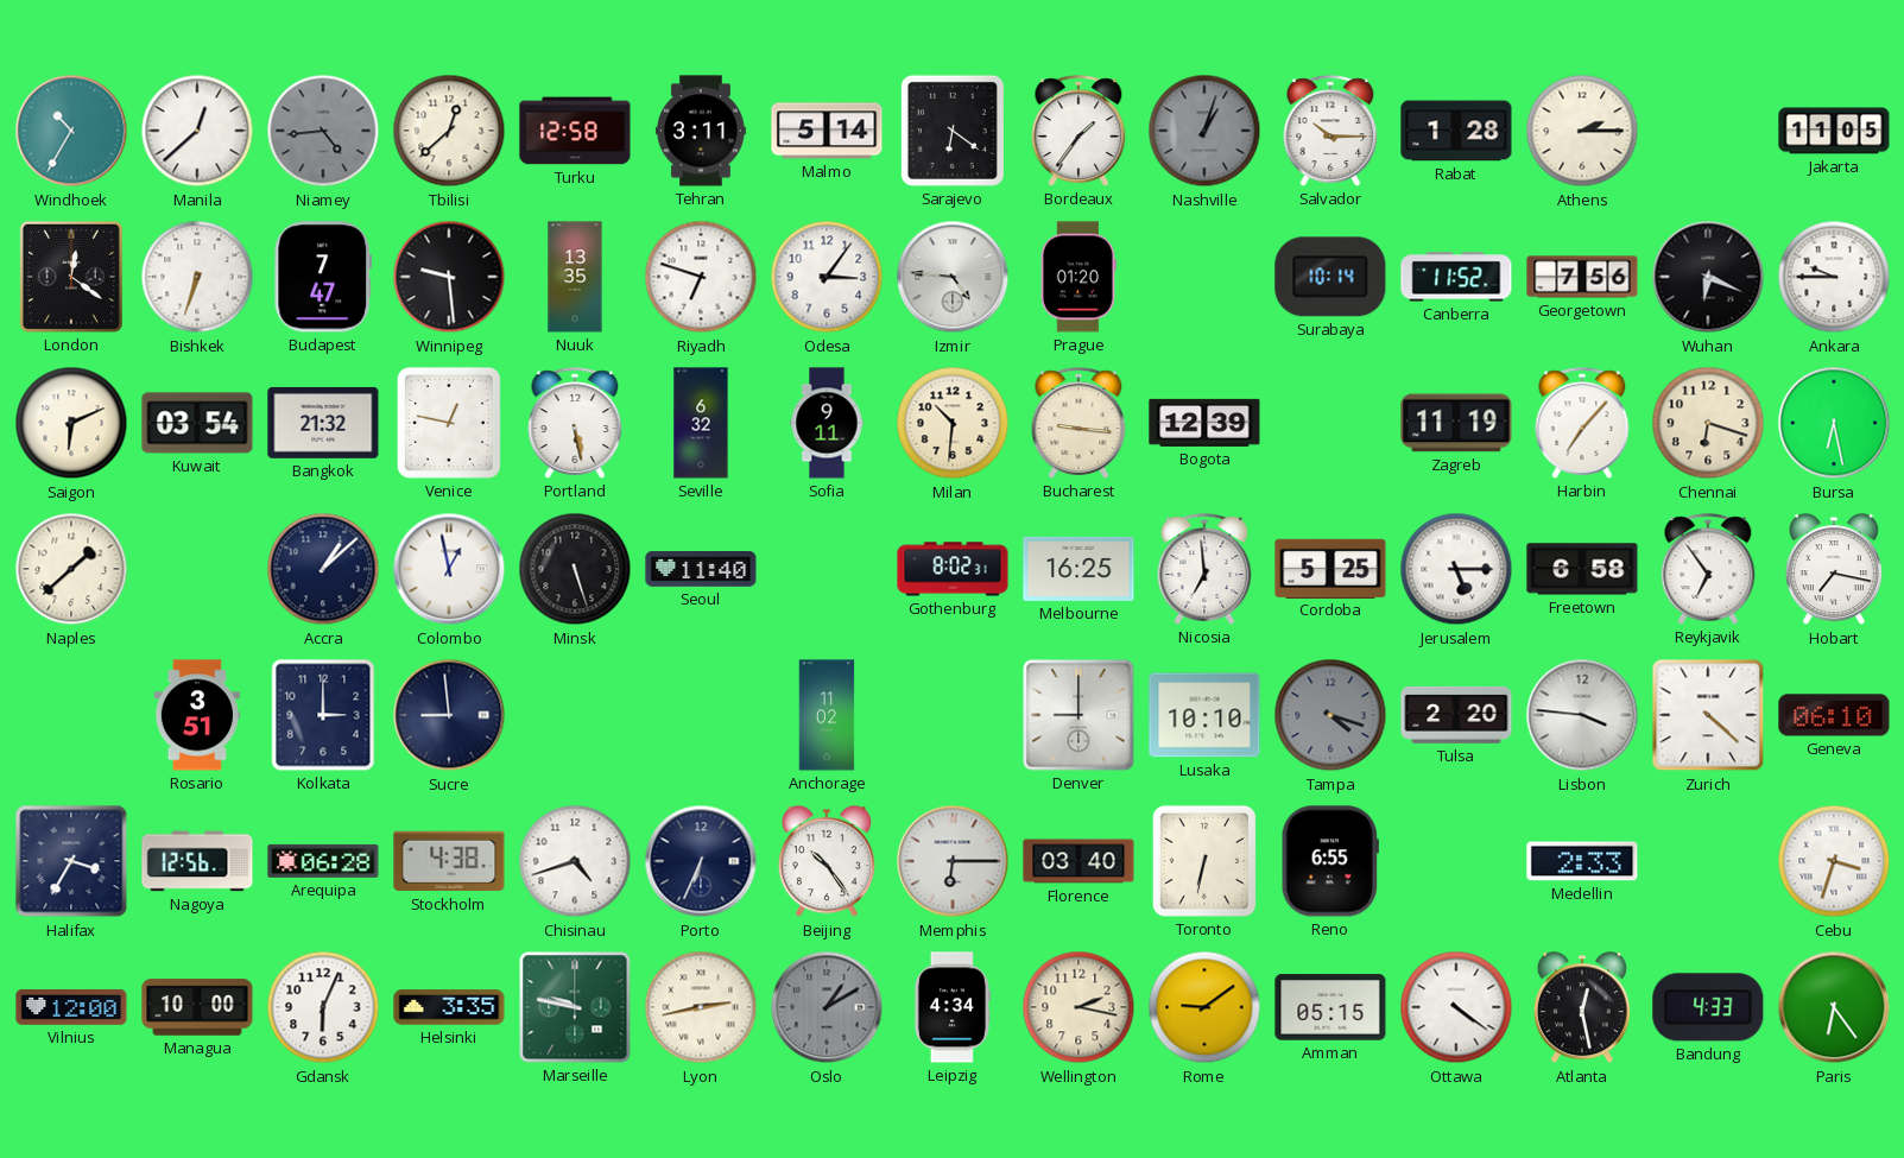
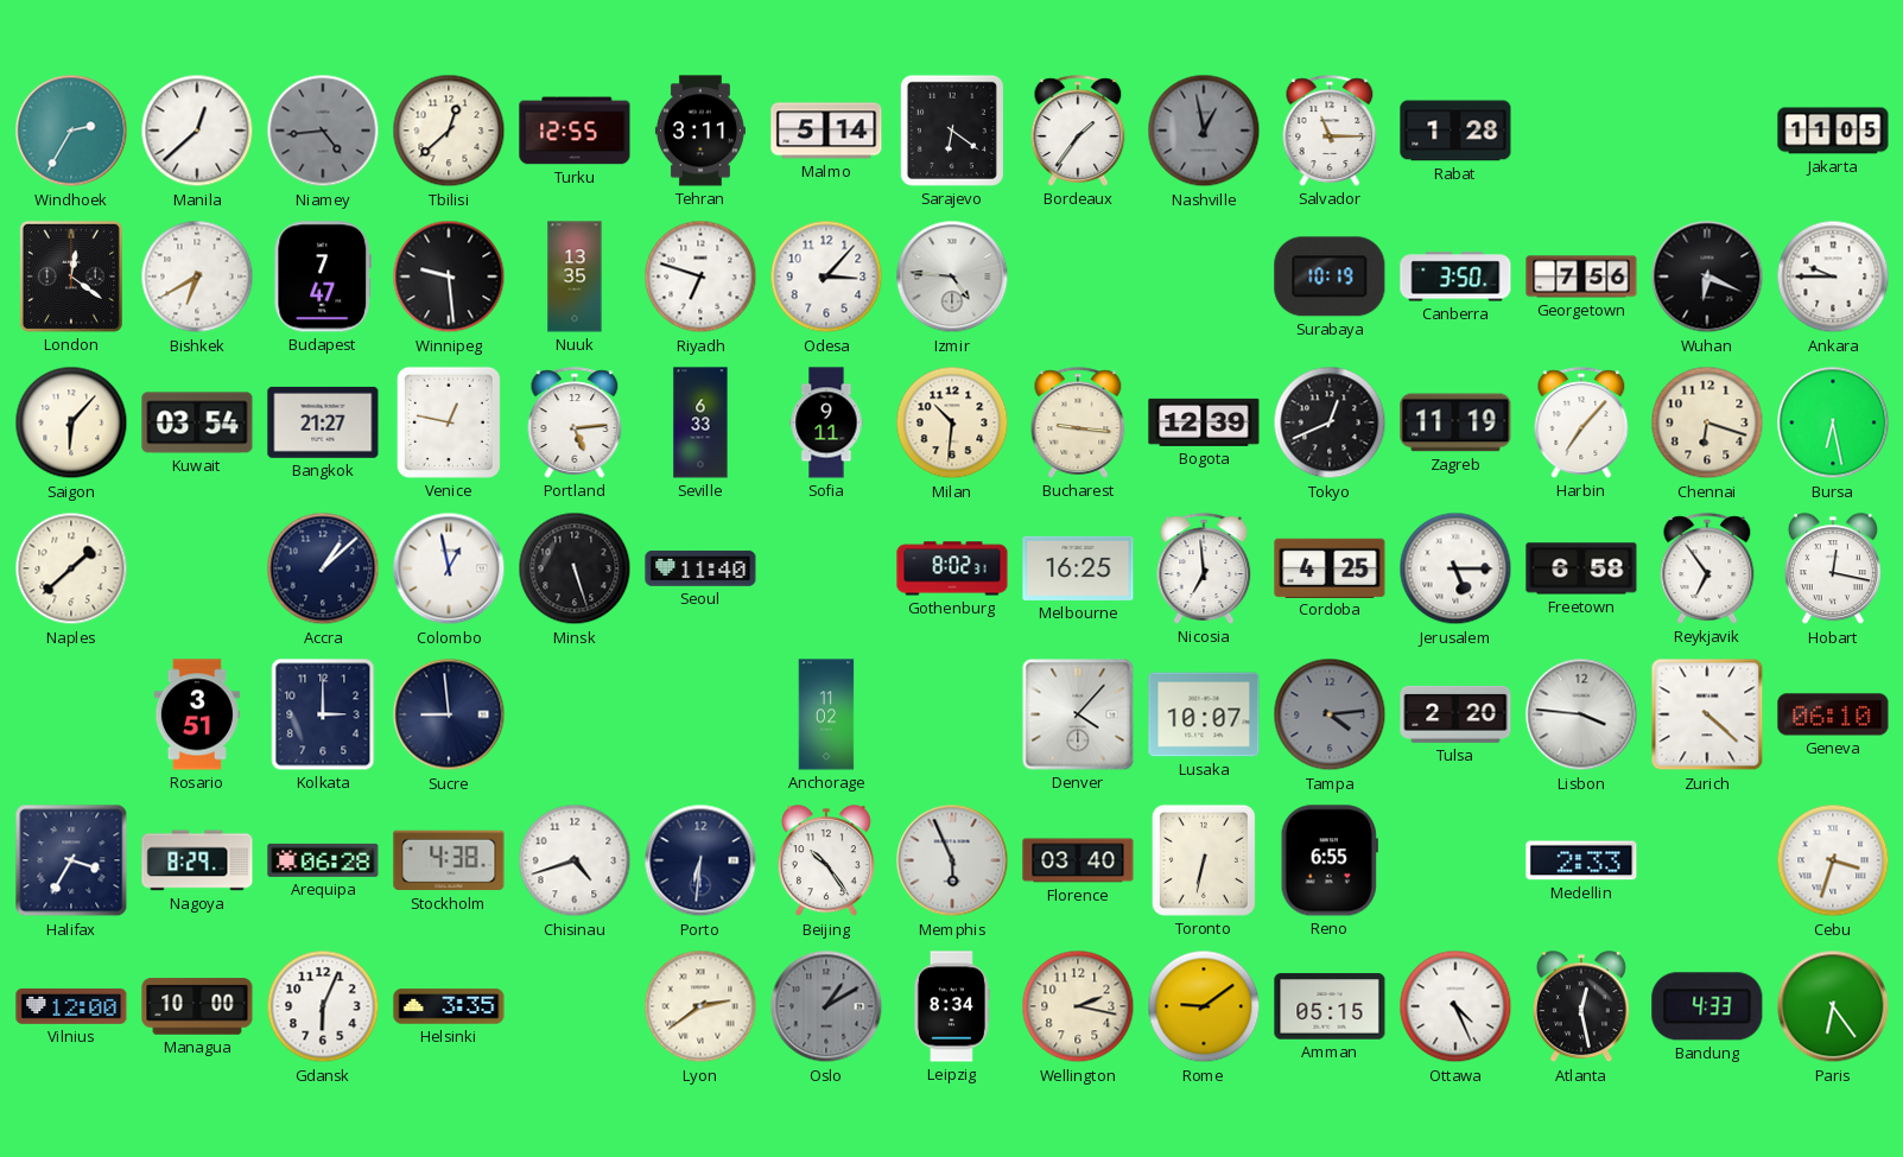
Windhoek: 10:35 -> 2:35 (71, 131)
Turku: 12:58 -> 12:55 (575, 131)
Nashville: 1:03 -> 12:58 (1204, 131)
Salvador: 10:15 -> 11:15 (1330, 131)
Athens: 2:15 -> none (1582, 131)
Bishkek: 6:33 -> 6:40 (197, 276)
Odesa: 3:06 -> 3:07 (826, 276)
Prague: 01:20 -> none (1078, 277)
Surabaya: 10:14 -> 10:19 (1330, 276)
Canberra: 11:52 -> 3:50 (1455, 276)
Saigon: 6:11 -> 6:07 (71, 422)
Bangkok: 21:32 -> 21:27 (323, 422)
Portland: 5:28 -> 5:14 (575, 422)
Seville: 6:32 -> 6:33 (700, 422)
Tokyo: none -> 12:41 (1330, 422)
Cordoba: 5:25 -> 4:25 (1330, 567)
Hobart: 7:17 -> 12:17 (1833, 570)
Denver: 9:00 -> 4:07 (1078, 714)
Lusaka: 10:10 -> 10:07 (1204, 714)
Tampa: 4:18 -> 4:14 (1330, 714)
Nagoya: 12:56 -> 8:29 (197, 860)
Porto: 6:34 -> 6:31 (700, 860)
Memphis: 6:15 -> 5:56 (952, 860)
Marseille: 9:47 -> none (575, 1007)
Lyon: 2:43 -> 2:39 (700, 1006)
Leipzig: 4:34 -> 8:34 (951, 1006)
Ottawa: 4:21 -> 4:26 (1455, 1006)
